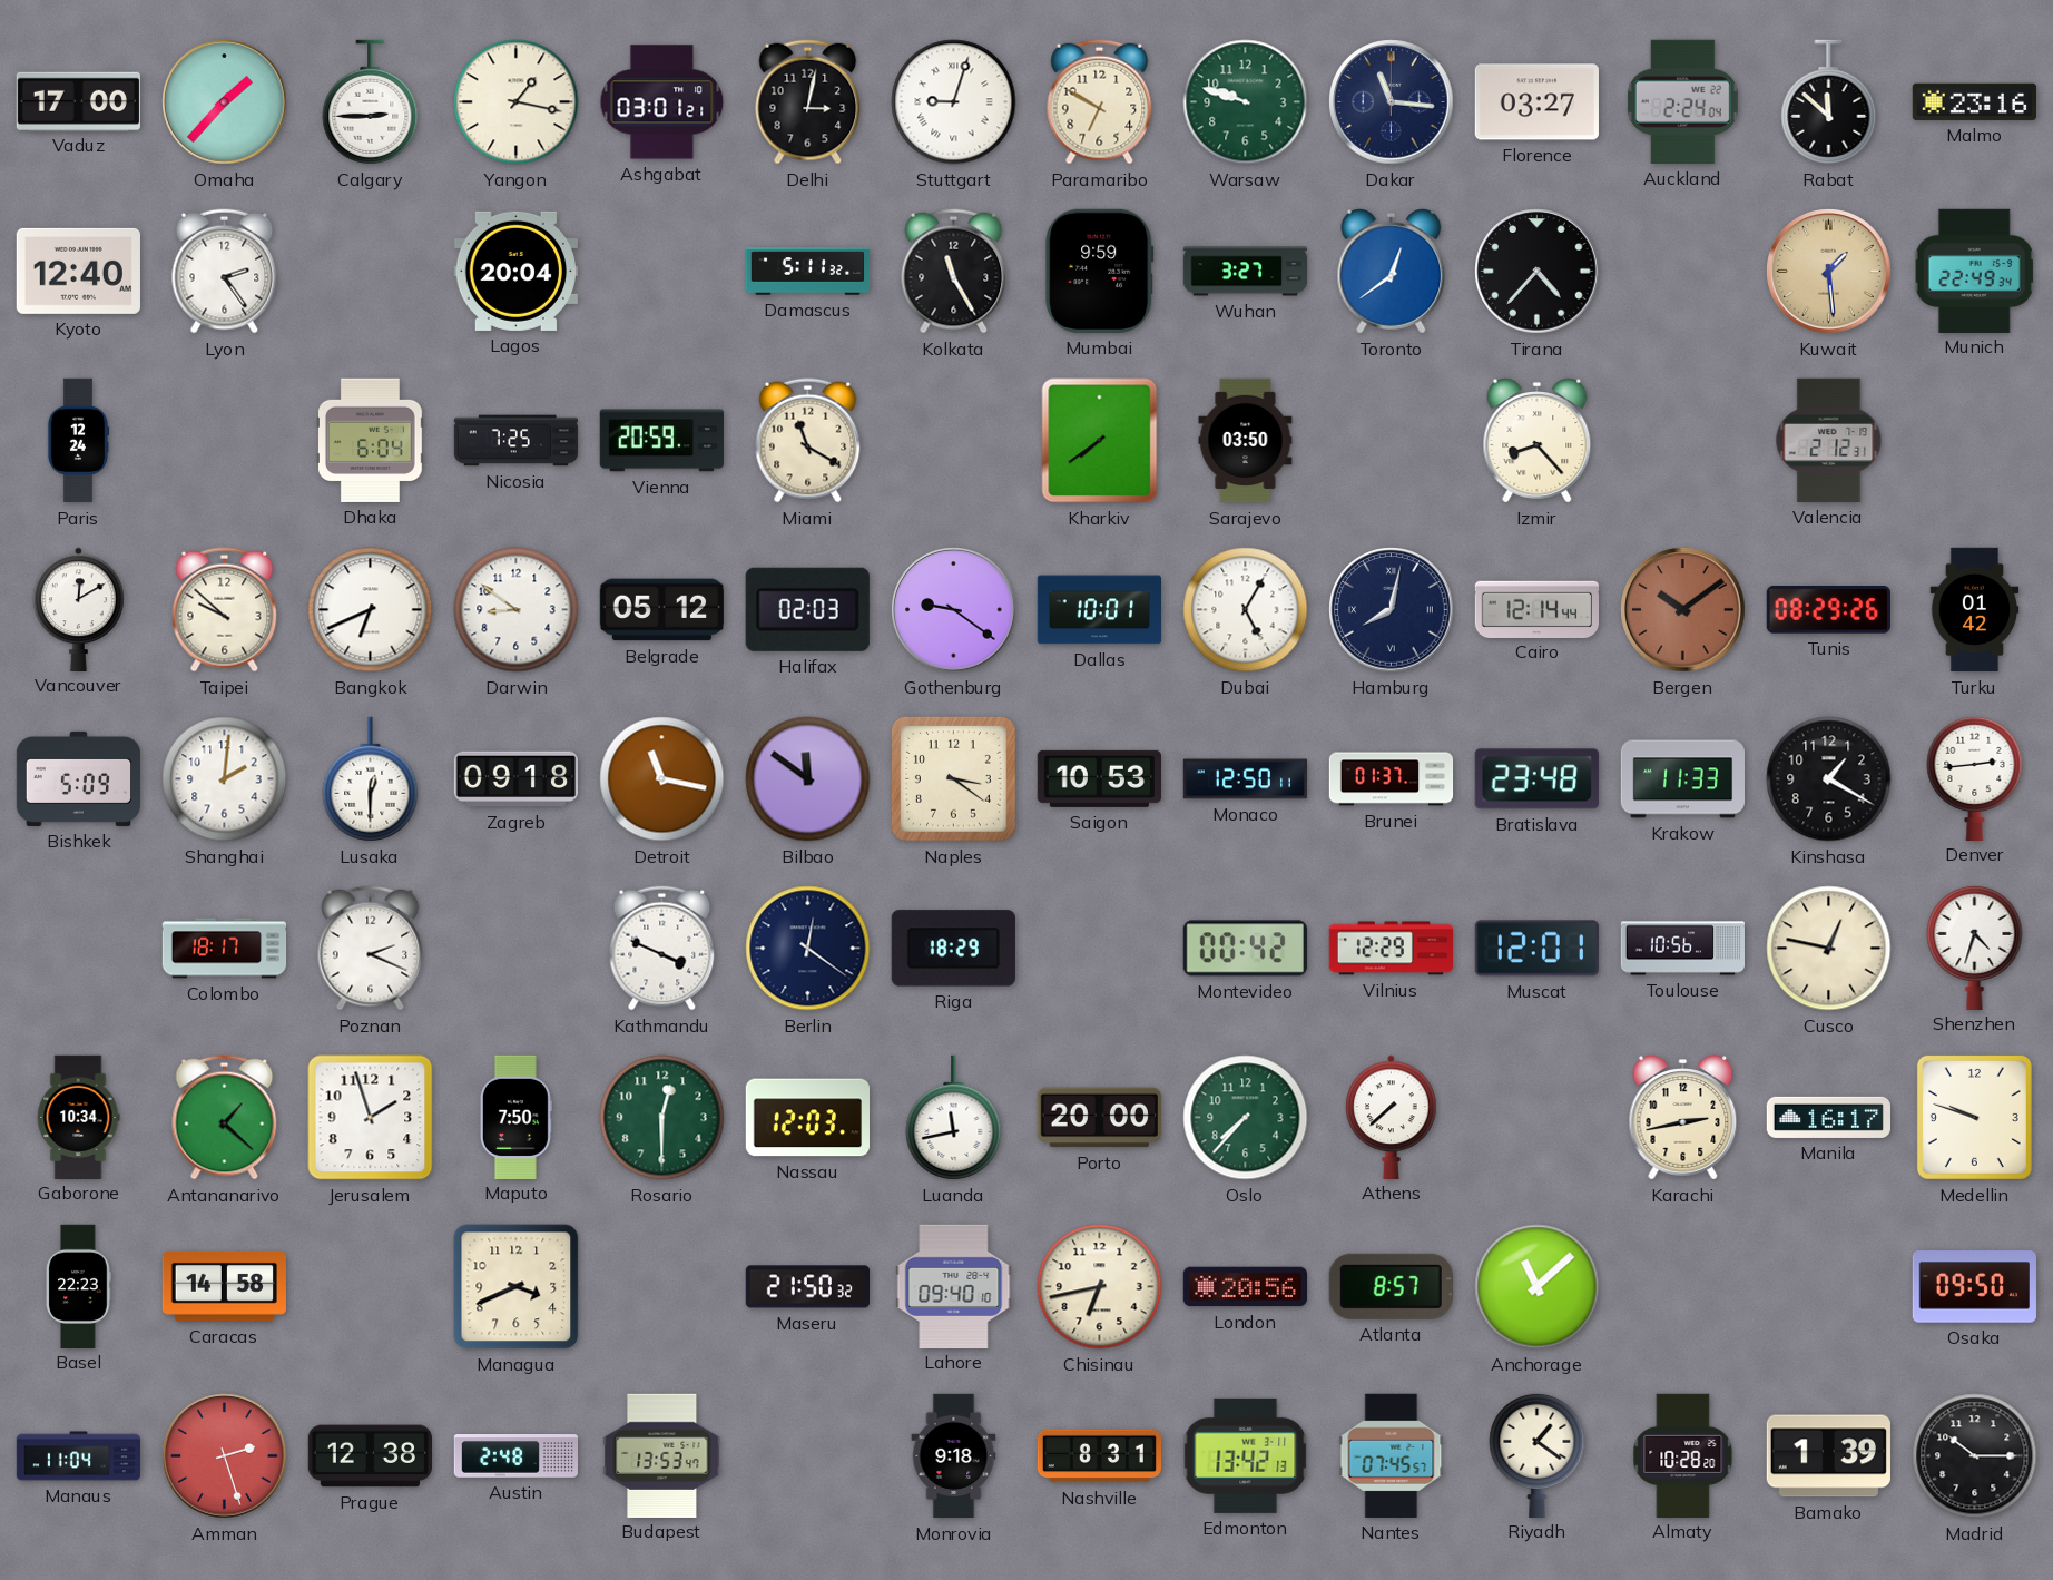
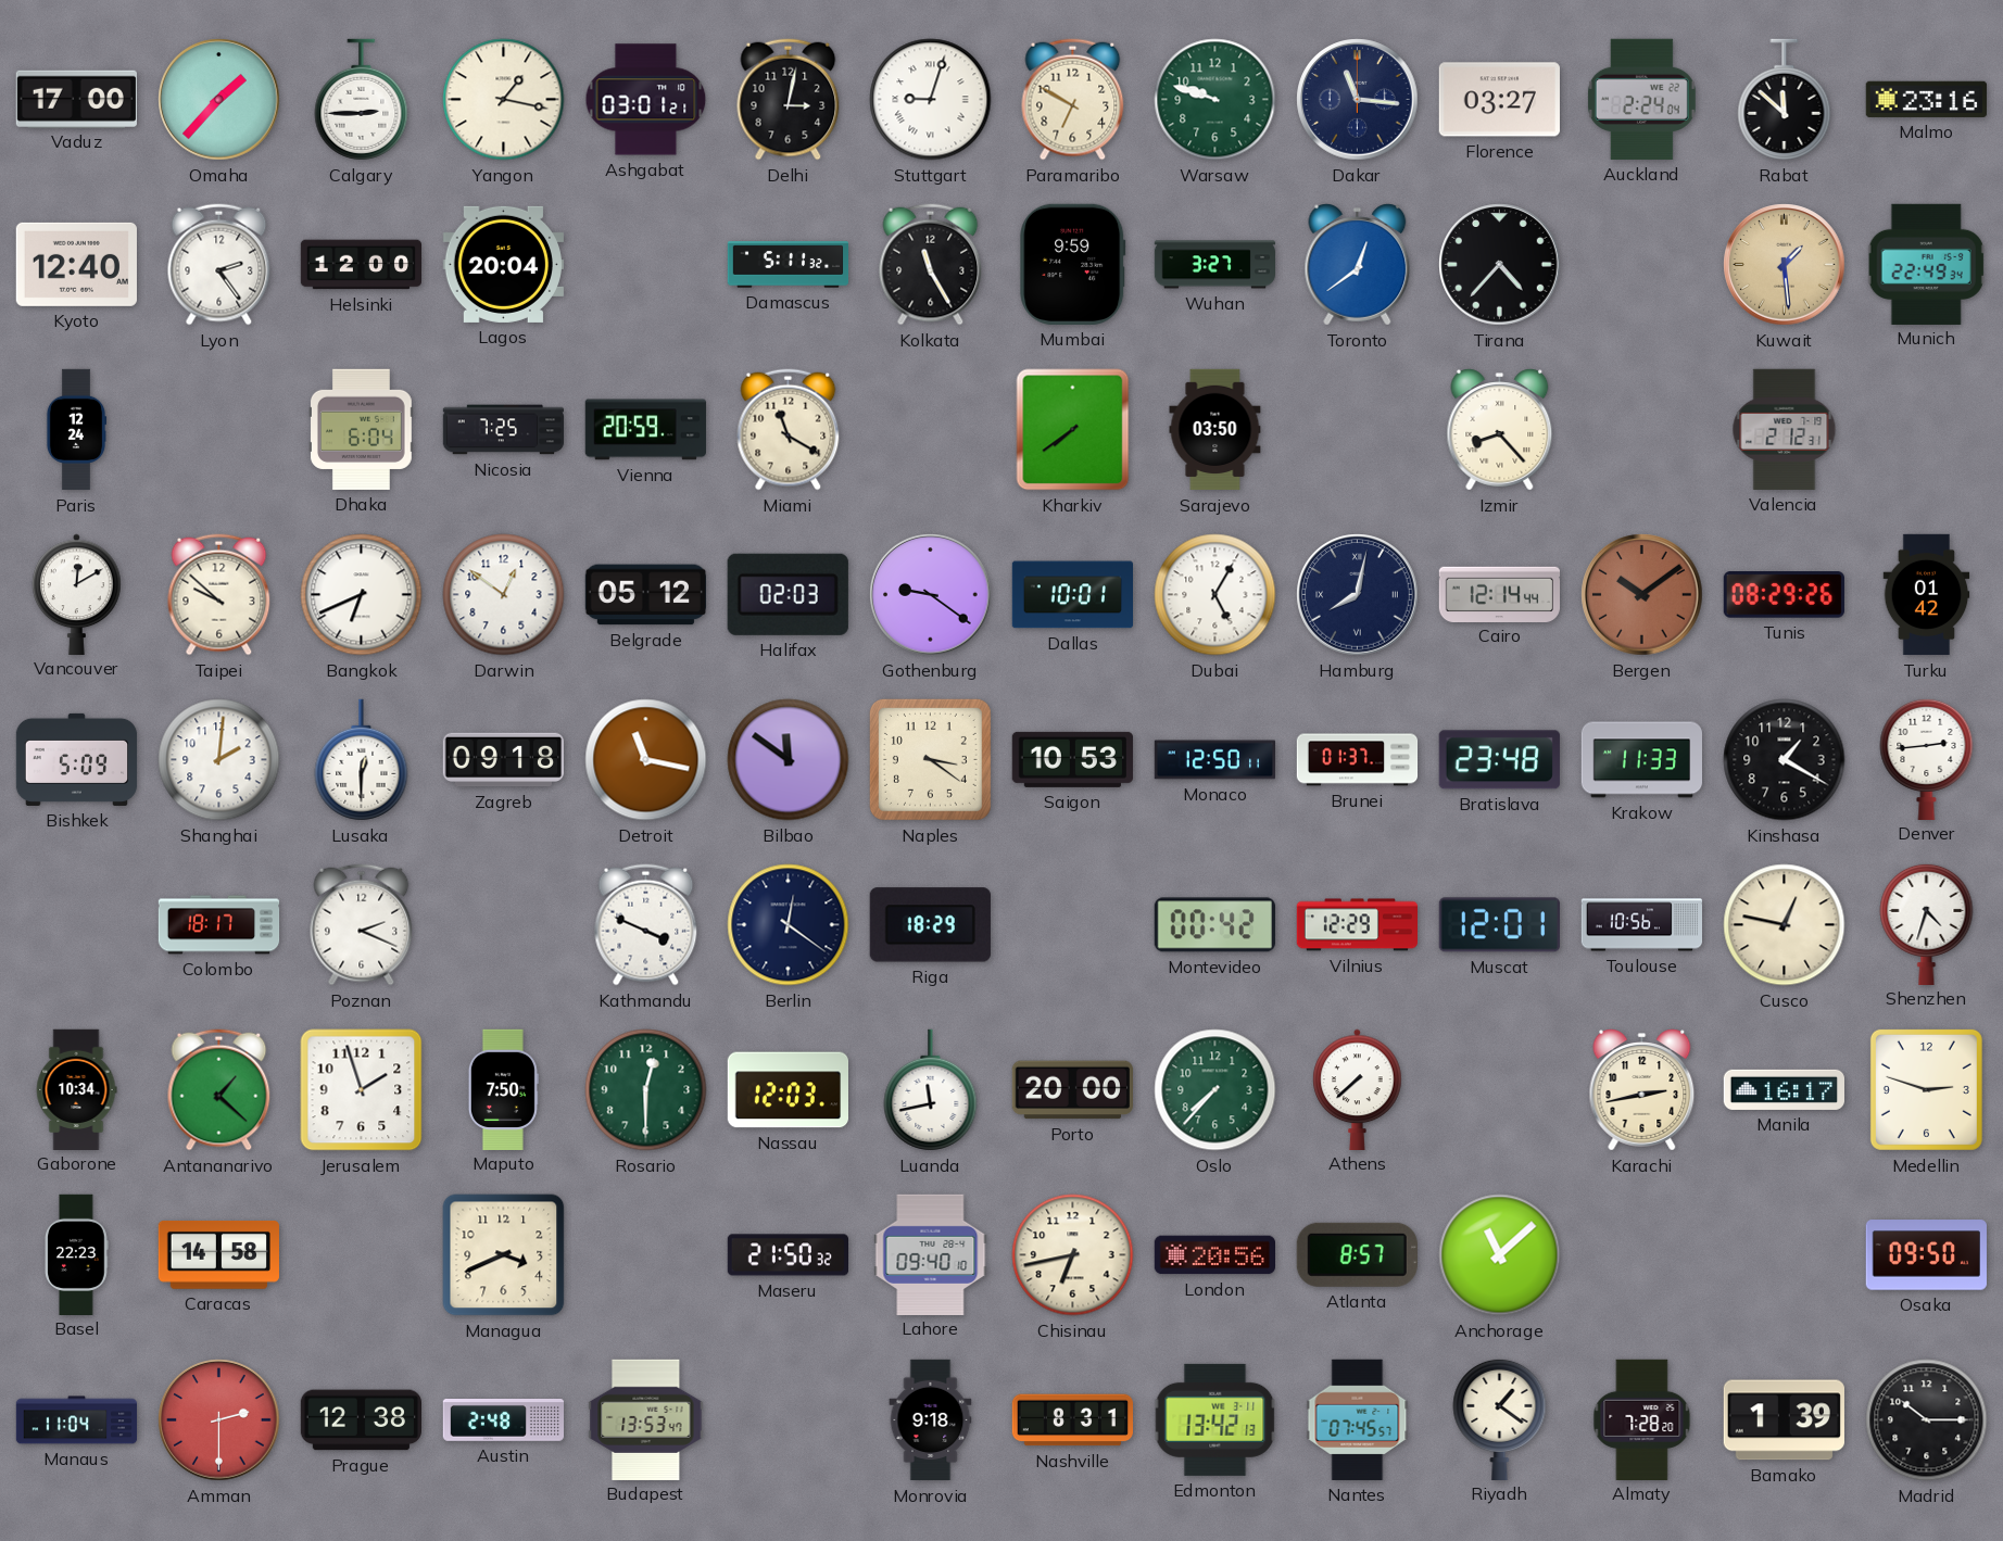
Helsinki: none -> 12:00 (362, 265)
Darwin: 8:51 -> 12:51 (504, 595)
Medellin: 9:48 -> 2:48 (1926, 1089)
Amman: 2:27 -> 2:30 (219, 1420)
Almaty: 10:28 -> 7:28 (1642, 1419)
